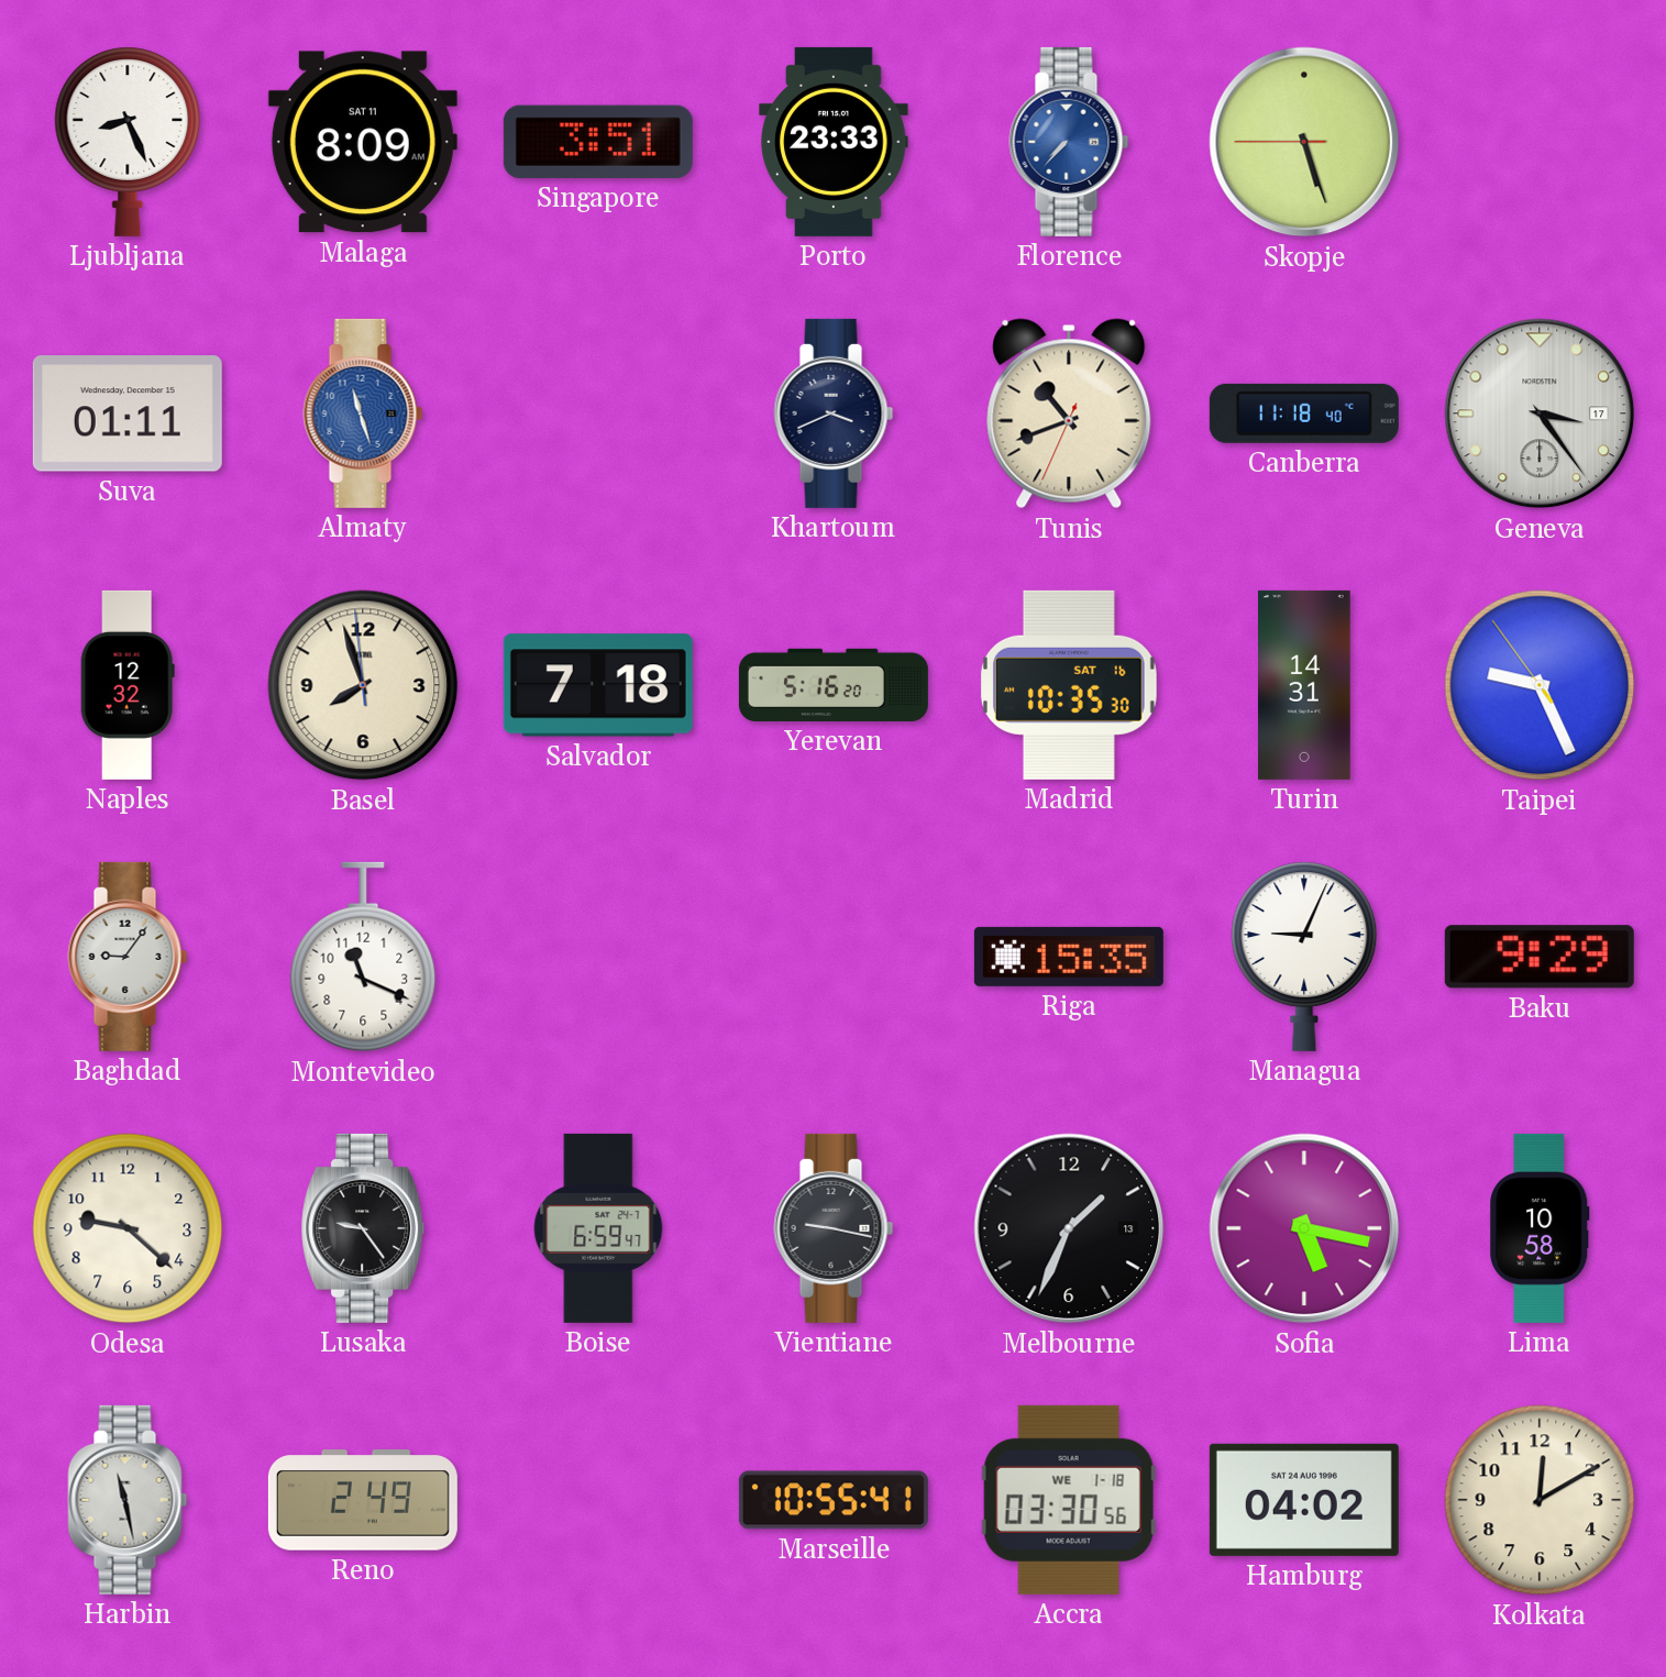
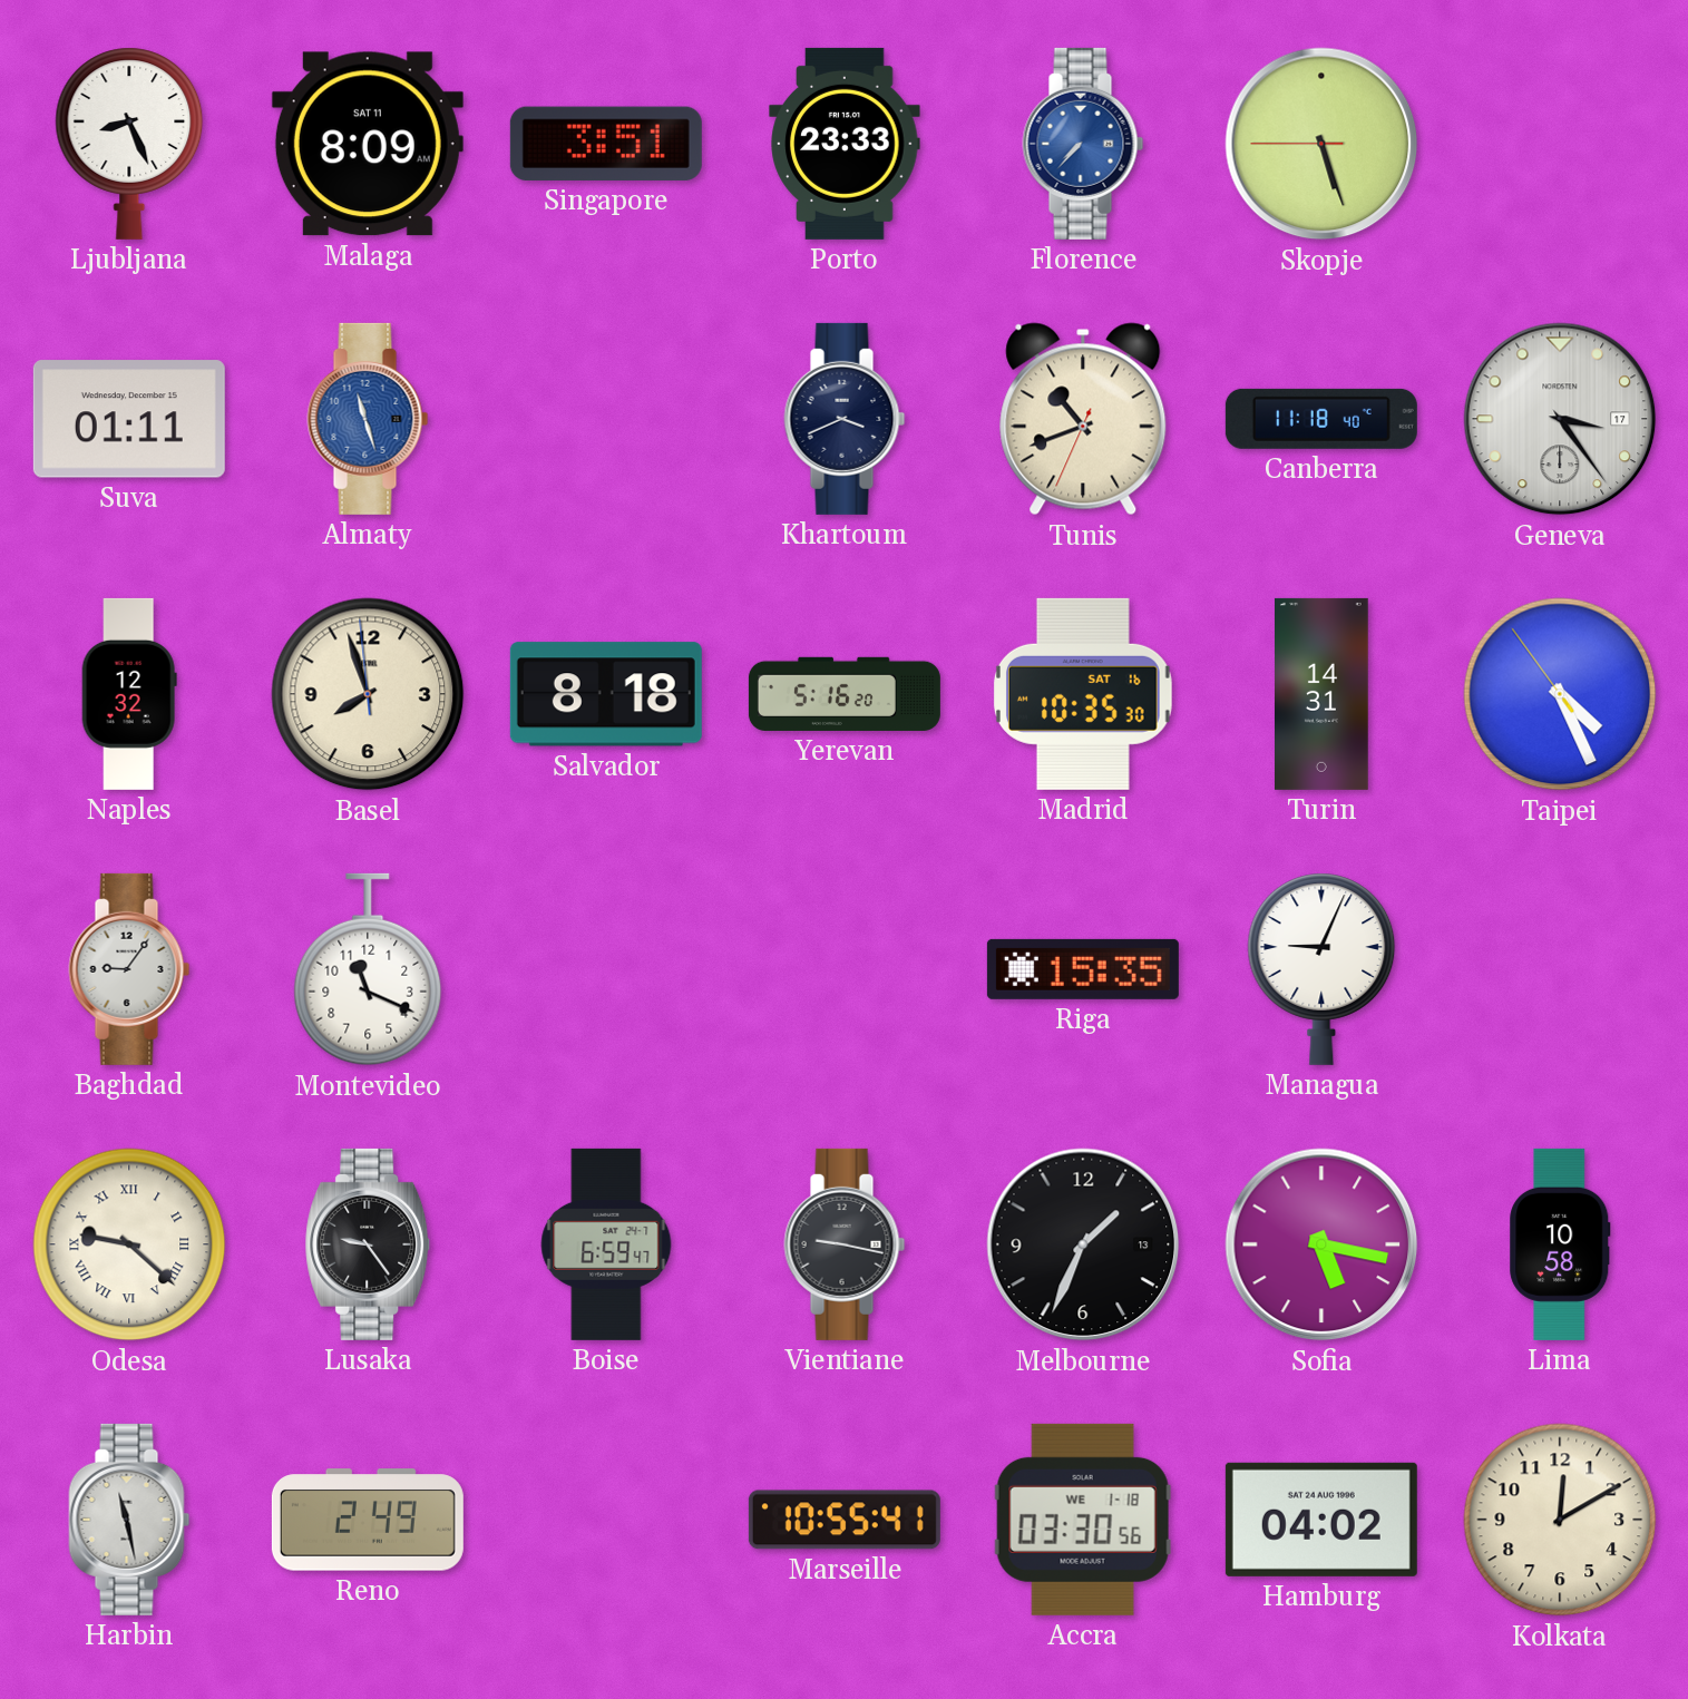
Salvador: 7:18 -> 8:18 (606, 694)
Taipei: 9:25 -> 4:25 (1560, 694)
Baku: 9:29 -> none (1540, 957)
Odesa numerals: Arabic -> Roman (129, 1244)
